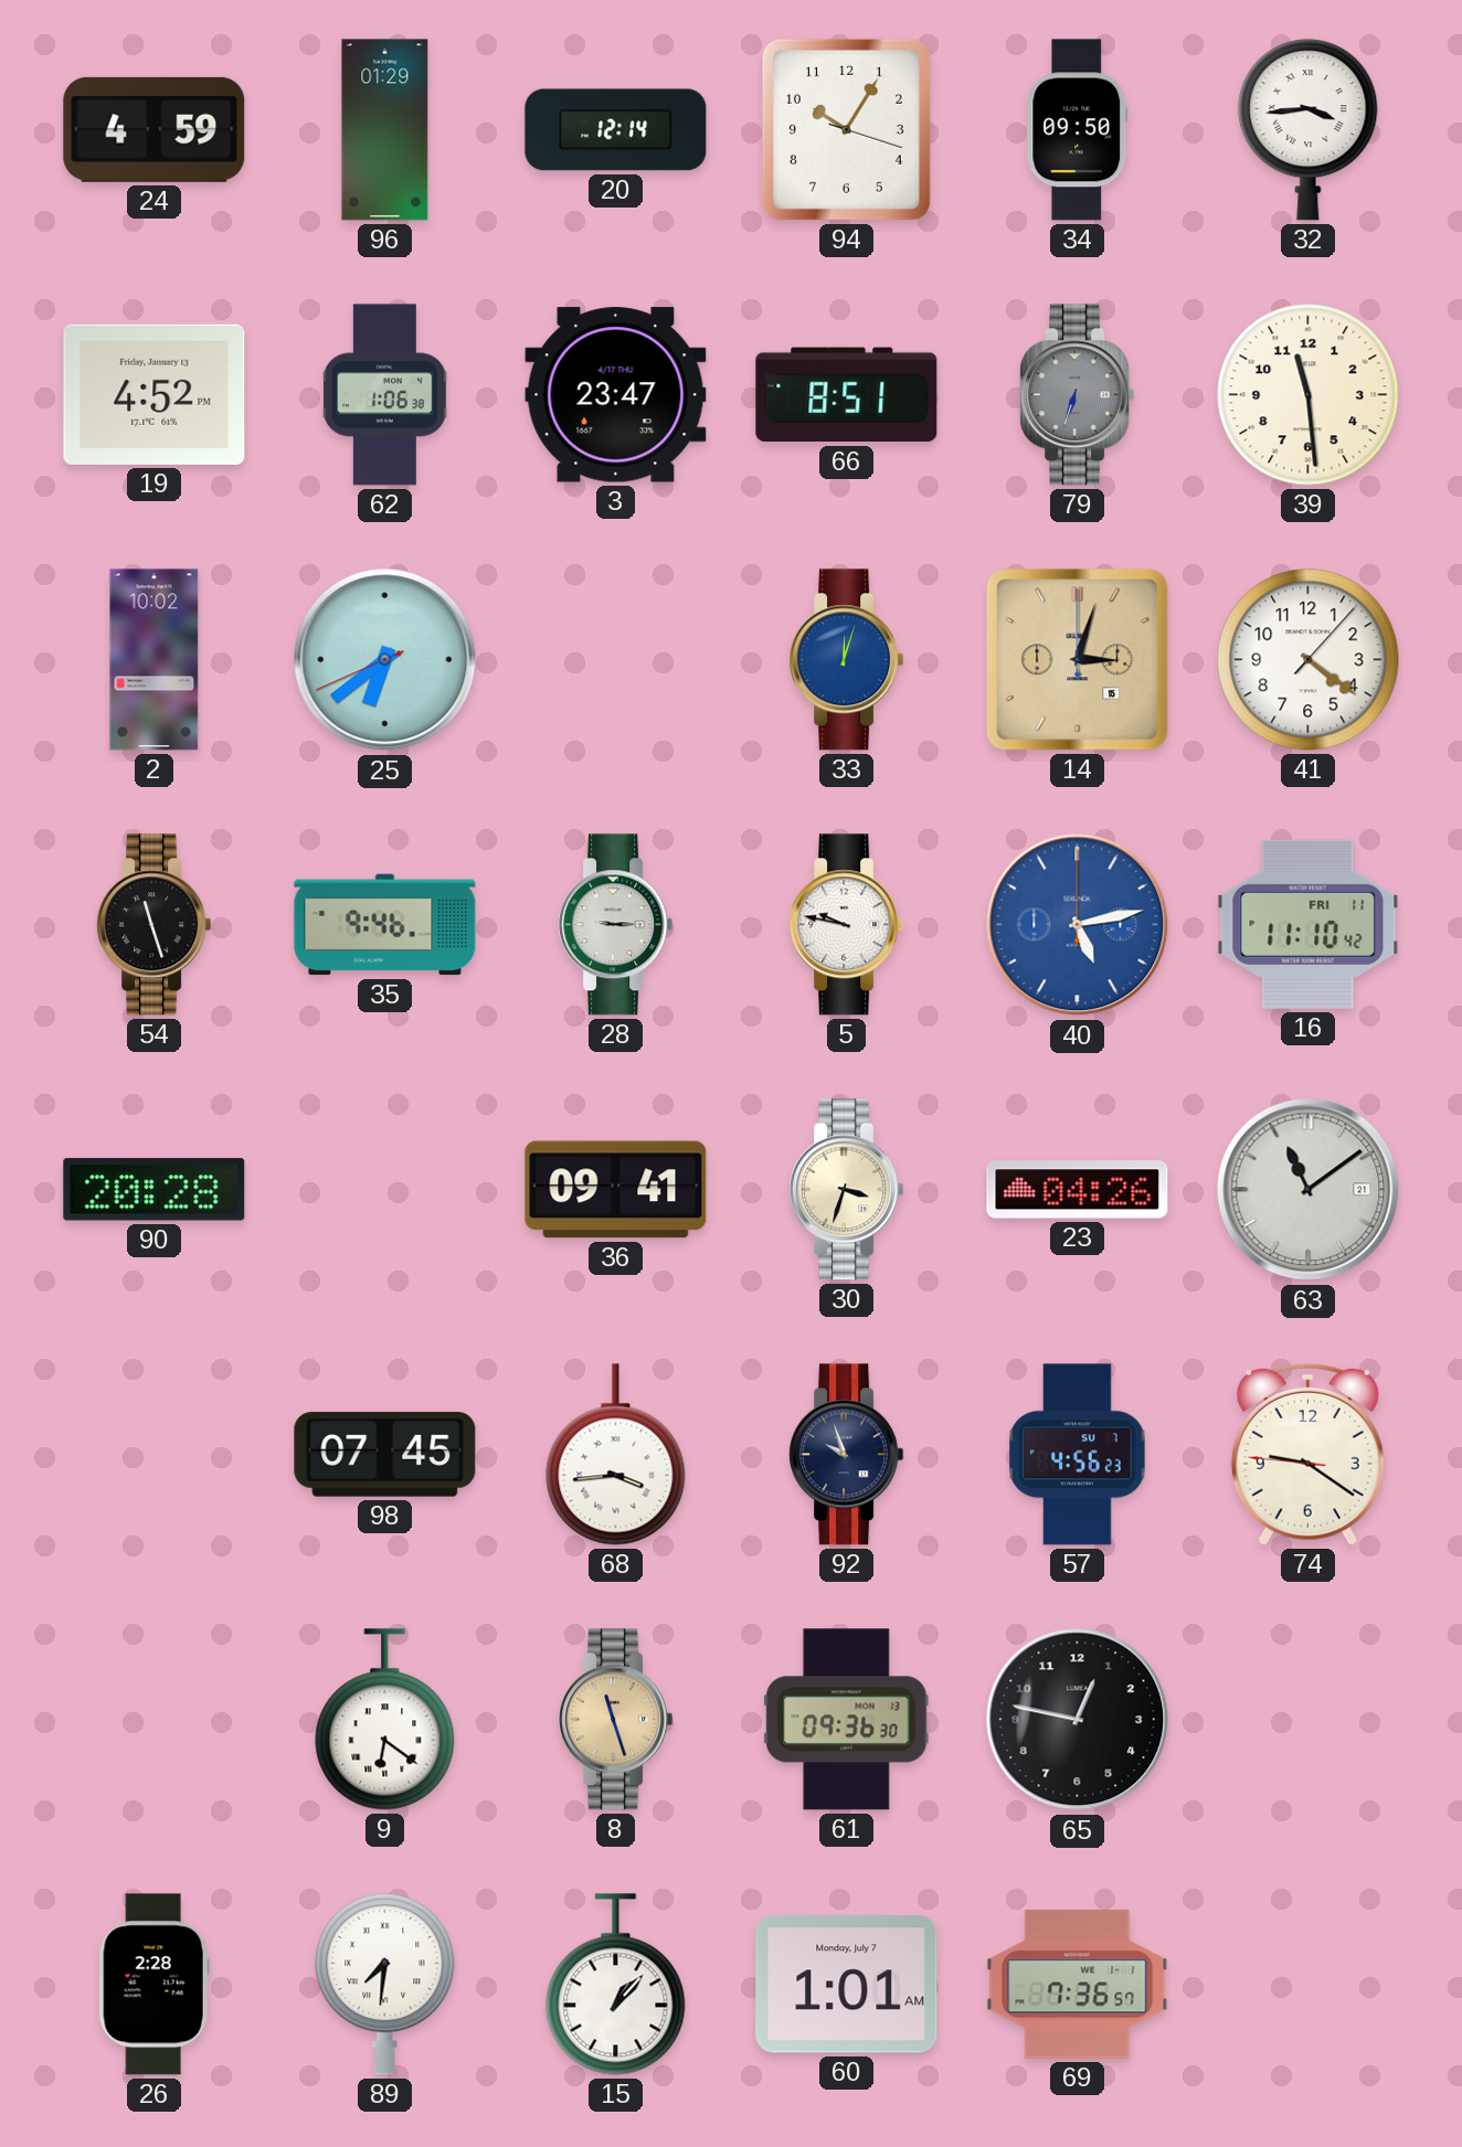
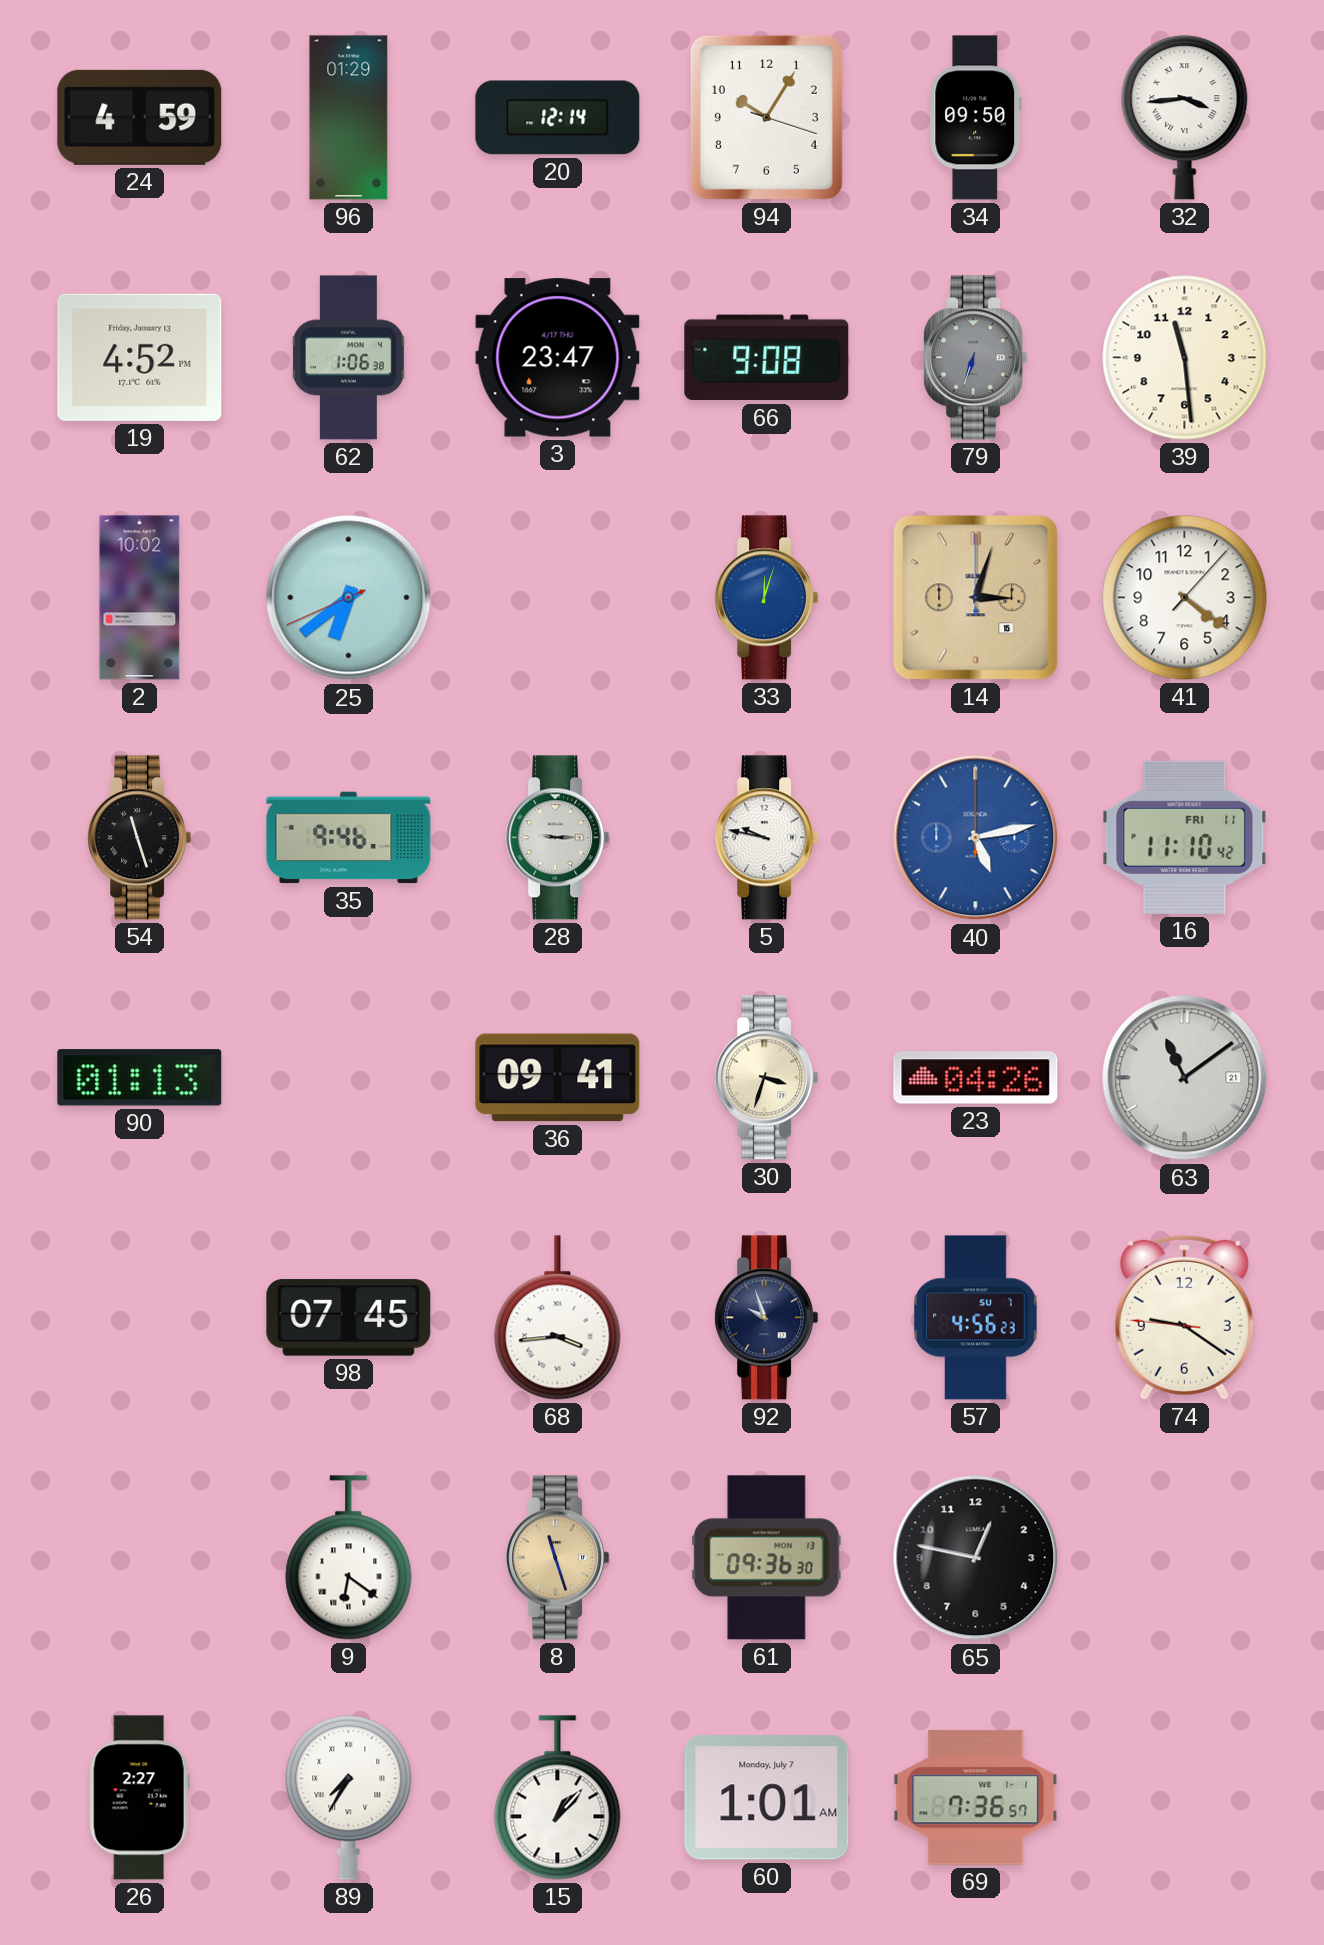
66: 8:51 -> 9:08 (767, 358)
90: 20:28 -> 01:13 (140, 1078)
26: 2:28 -> 2:27 (139, 1798)
89: 7:31 -> 7:35 (349, 1798)
